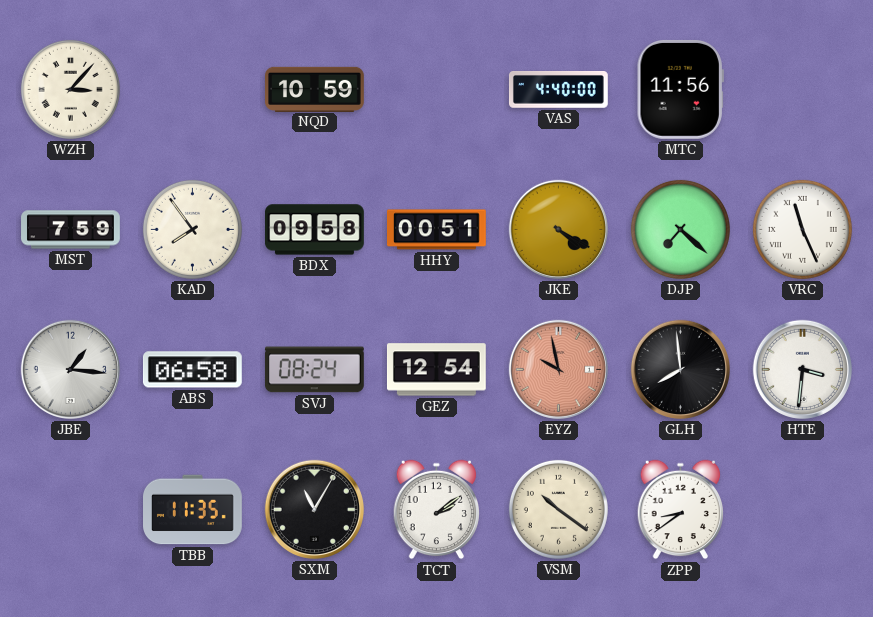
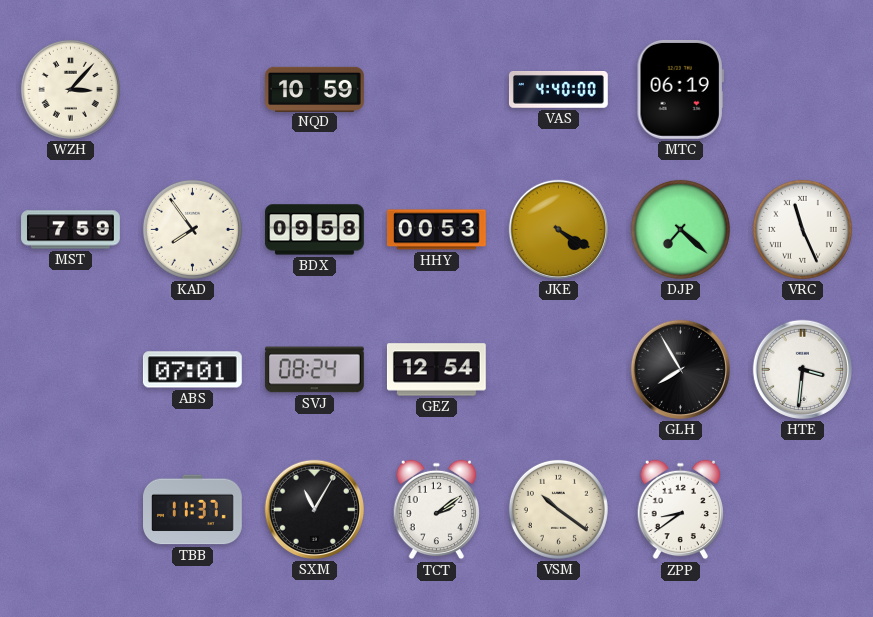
MTC: 11:56 -> 06:19 (680, 89)
HHY: 00:51 -> 00:53 (437, 230)
JBE: 1:16 -> none (70, 369)
ABS: 06:58 -> 07:01 (192, 370)
EYZ: 9:58 -> none (558, 369)
GLH: 7:59 -> 7:55 (680, 369)
TBB: 11:35 -> 11:37 (193, 510)
